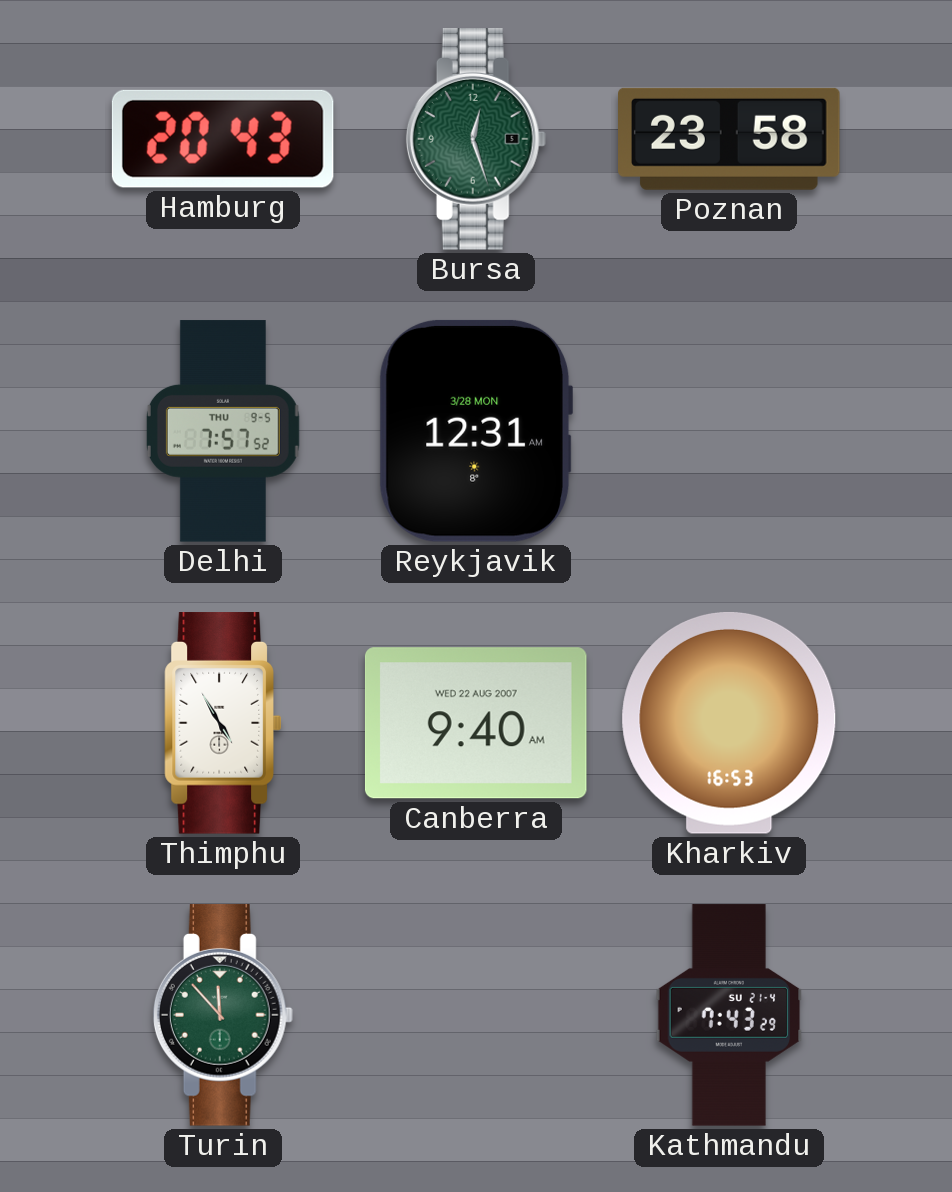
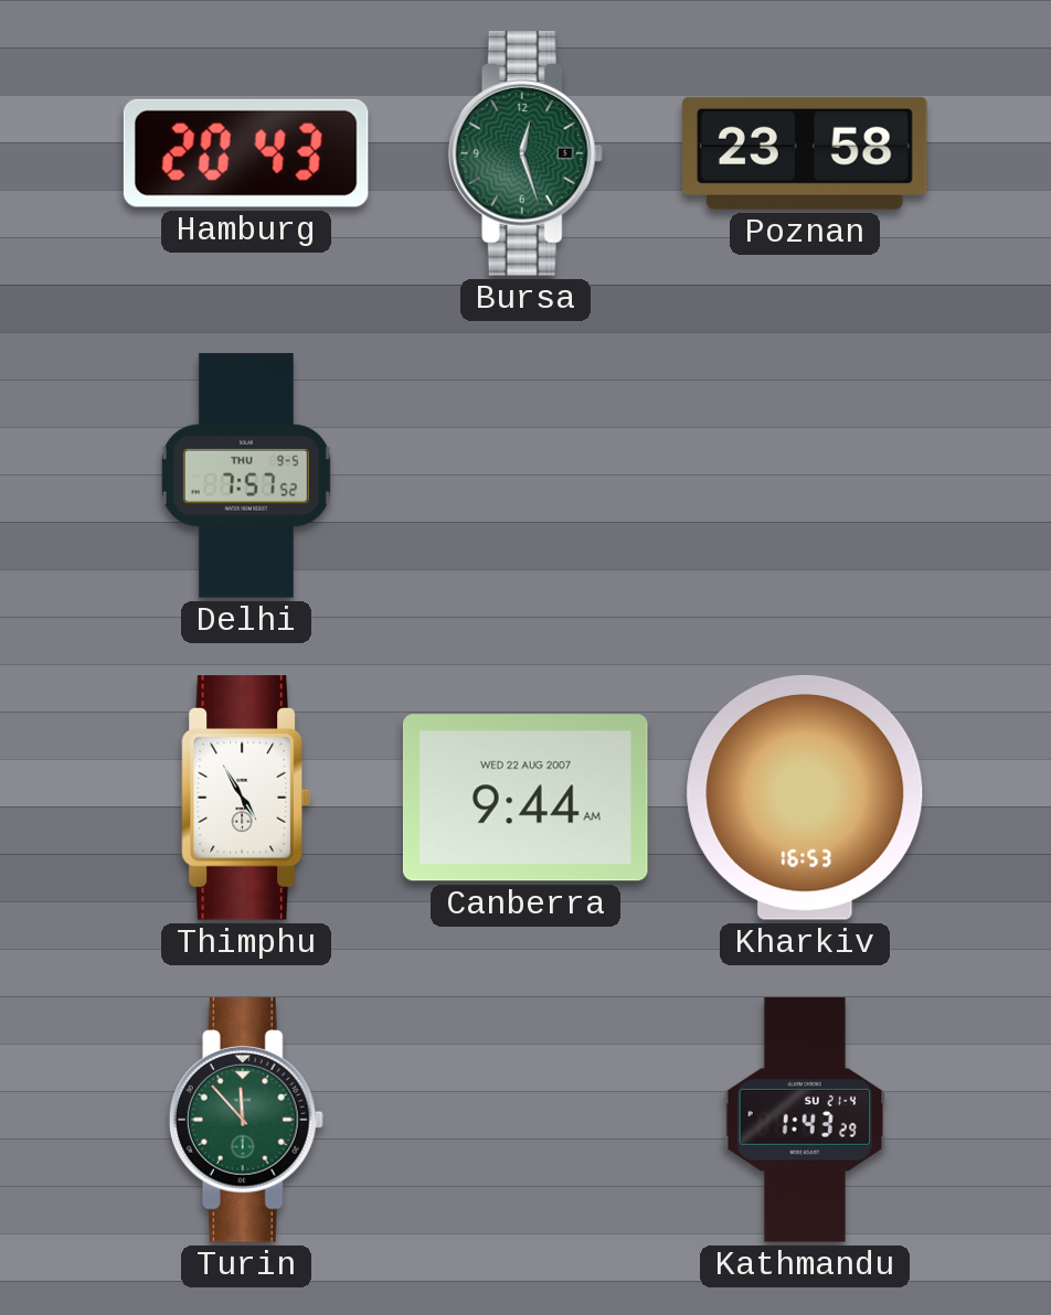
Reykjavik: 12:31 -> none (475, 431)
Canberra: 9:40 -> 9:44 (525, 798)
Kathmandu: 7:43 -> 1:43 (805, 1120)
